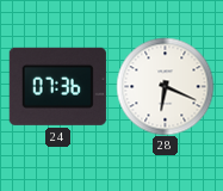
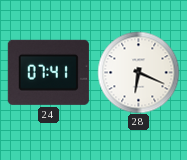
24: 07:36 -> 07:41 (48, 72)
